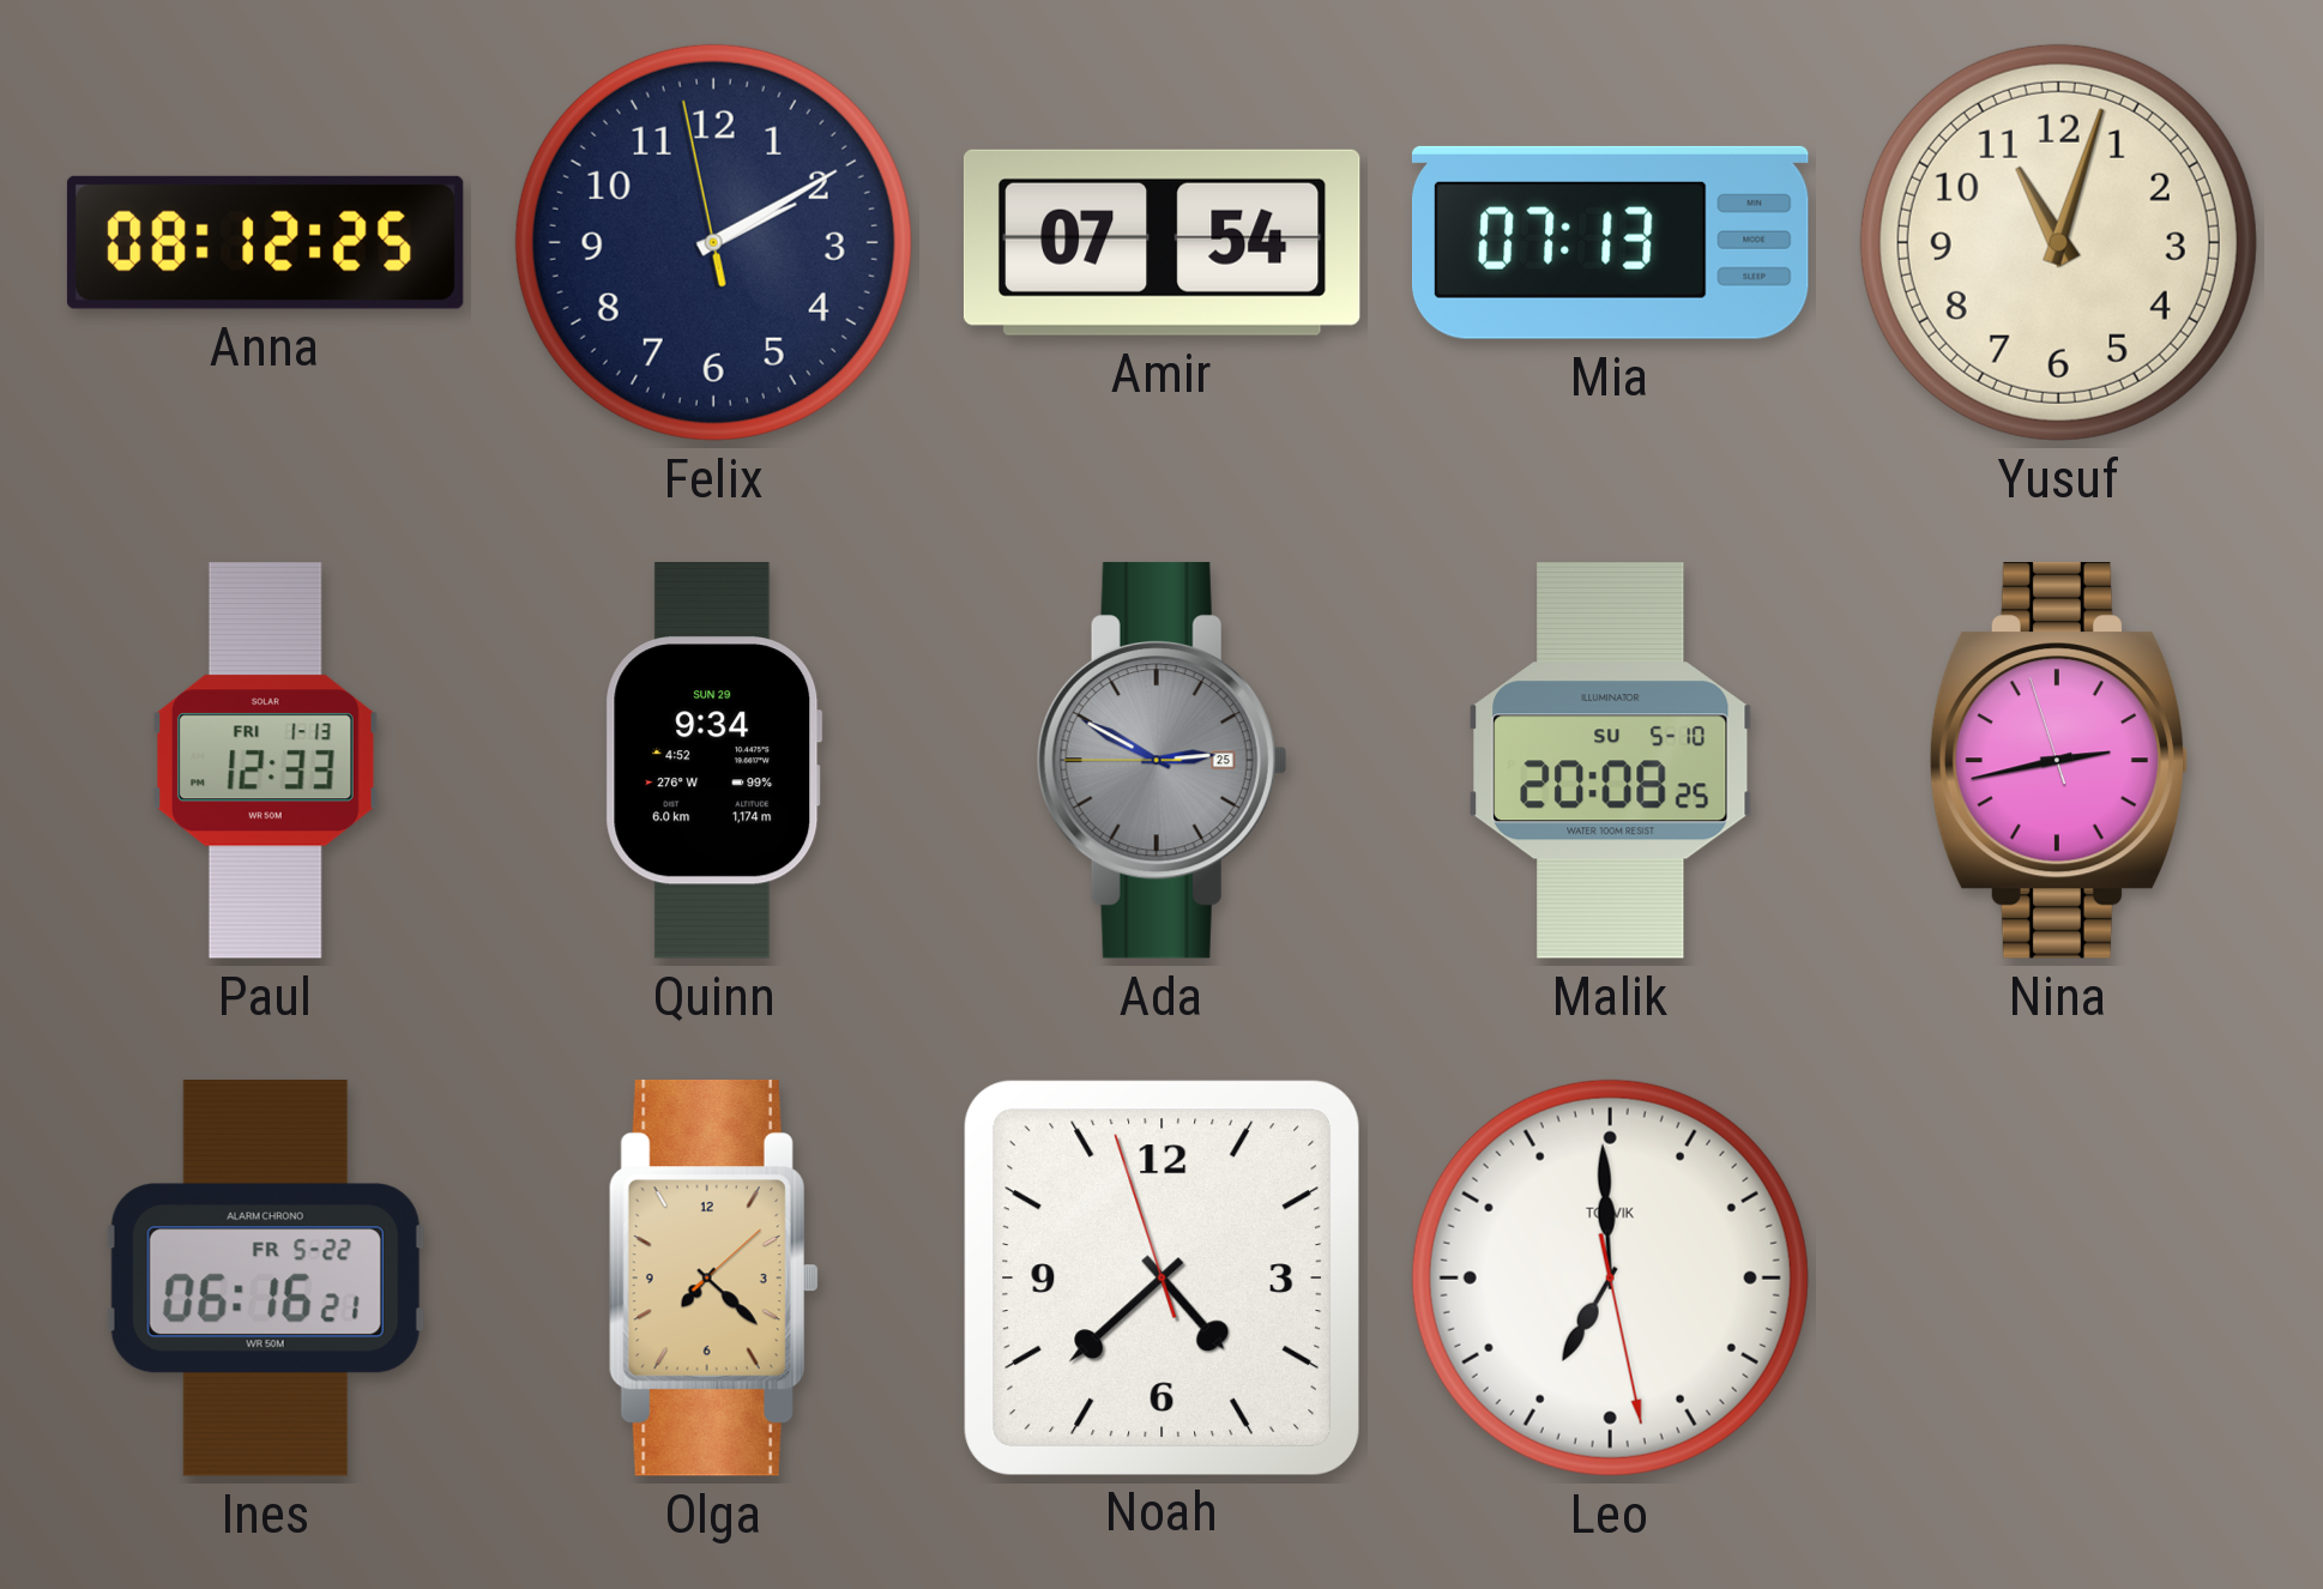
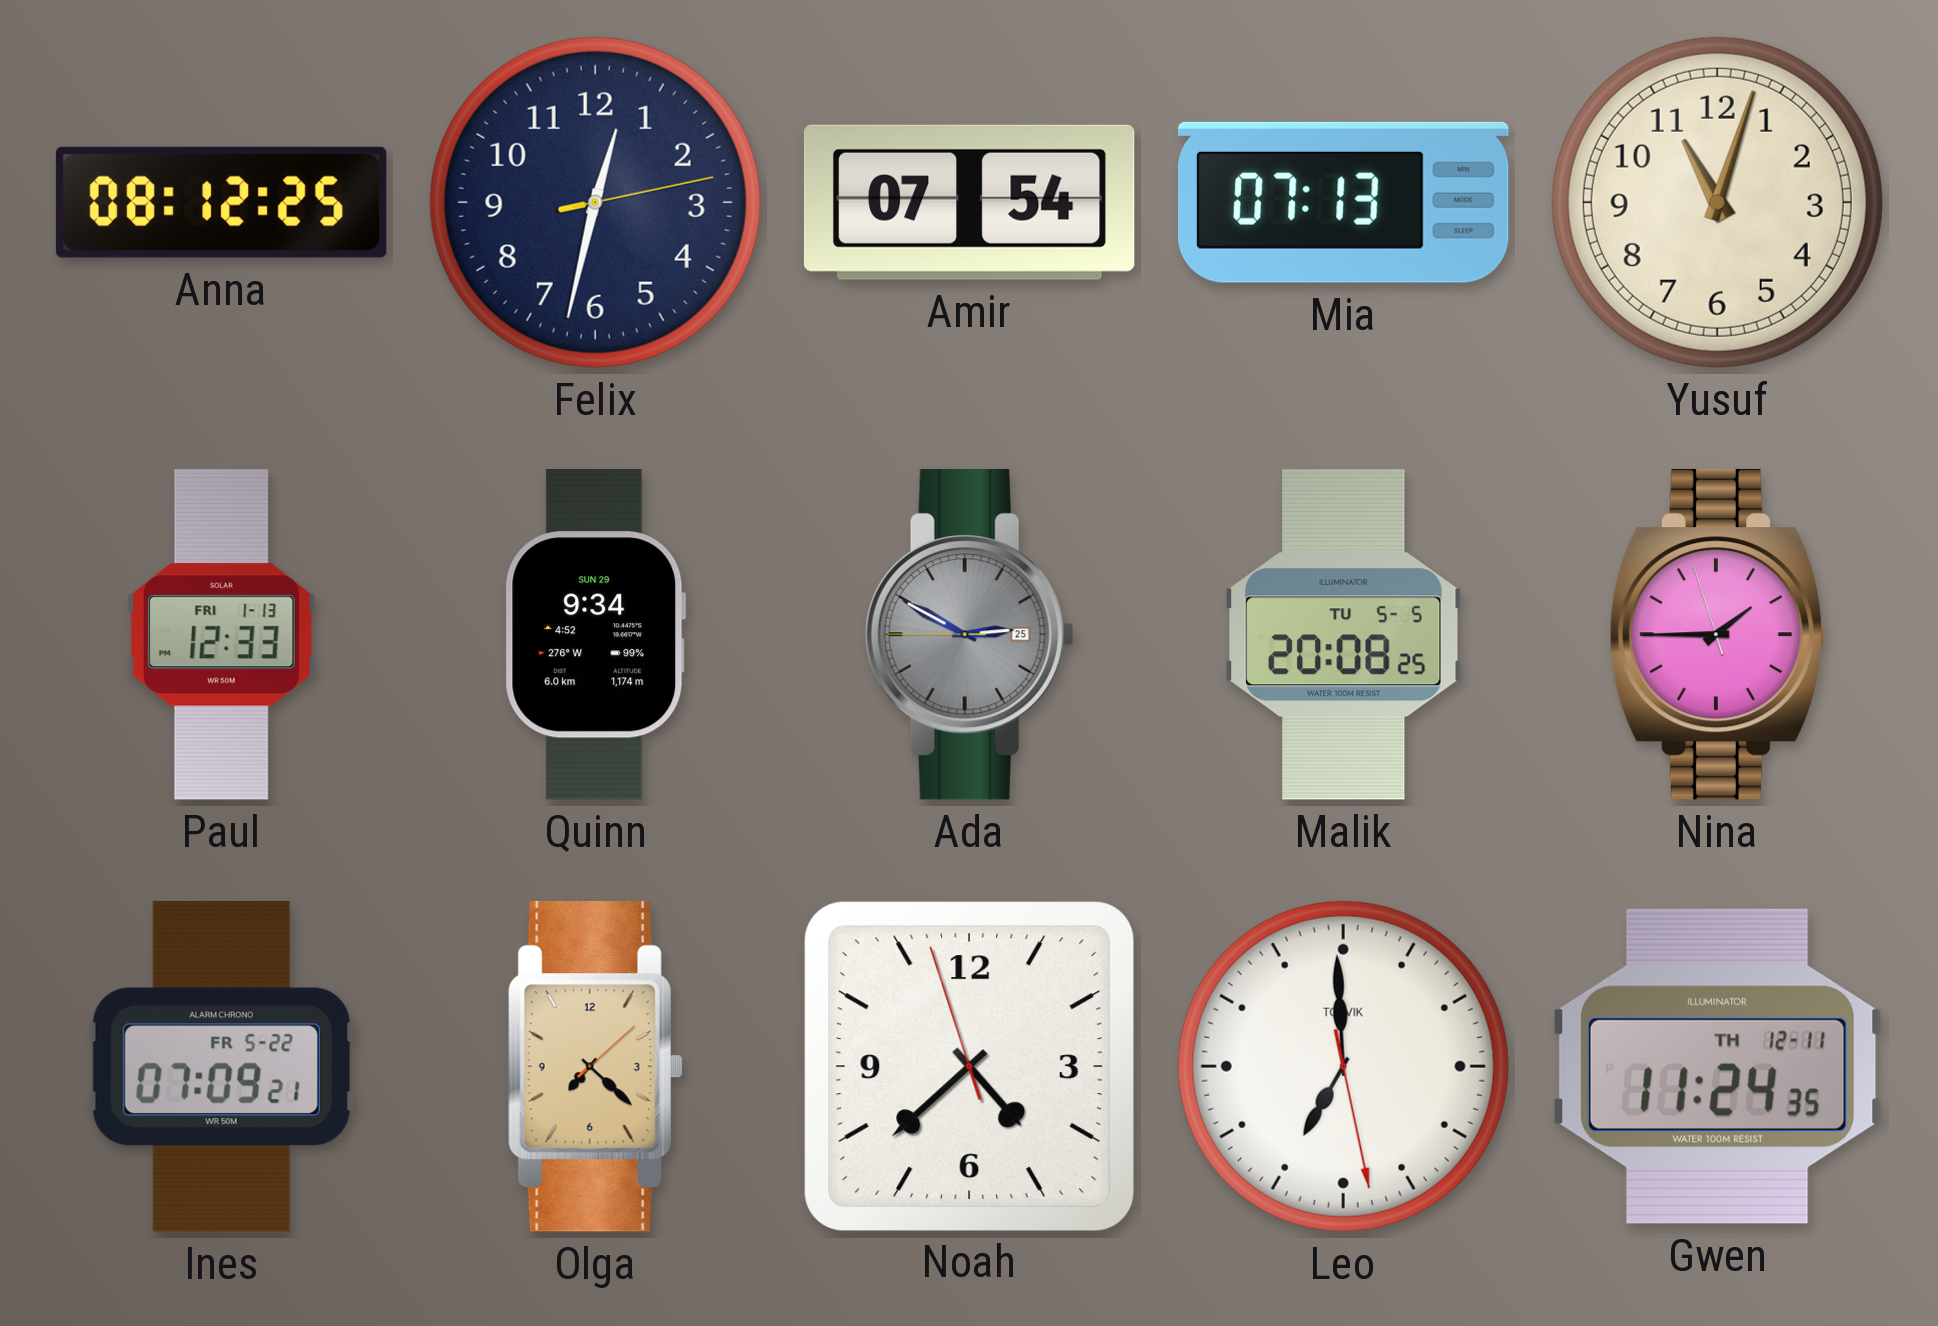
Felix: 2:09 -> 12:32 (595, 202)
Malik date: SU 5-10 -> TU 5-5 (1344, 635)
Nina: 2:42 -> 1:44 (1718, 634)
Ines: 06:16 -> 07:09 (221, 1066)
Gwen: none -> 11:24 (1717, 1066)
